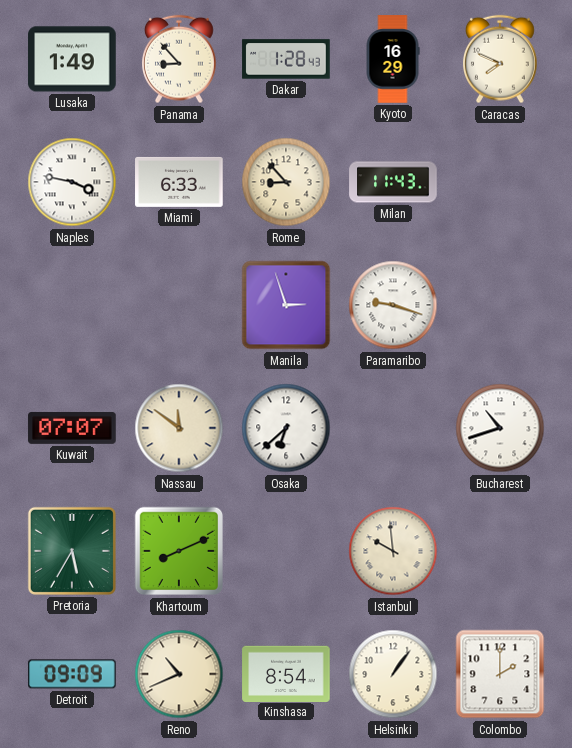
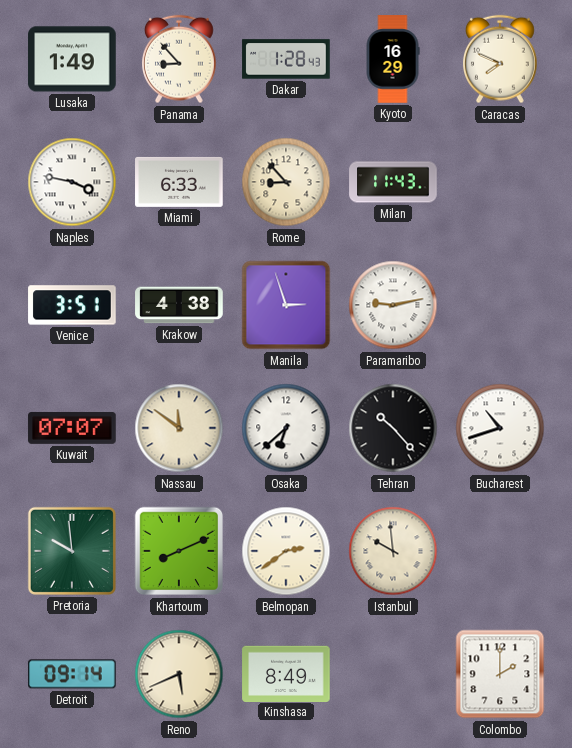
Venice: none -> 3:51 (72, 305)
Krakow: none -> 4:38 (179, 305)
Paramaribo: 9:18 -> 9:13 (393, 305)
Tehran: none -> 10:23 (393, 428)
Pretoria: 5:35 -> 9:59 (72, 551)
Belmopan: none -> 2:39 (286, 551)
Detroit: 09:09 -> 09:14 (72, 674)
Reno: 10:41 -> 5:41 (179, 674)
Kinshasa: 8:54 -> 8:49 (286, 673)
Helsinki: 1:06 -> none (393, 674)
